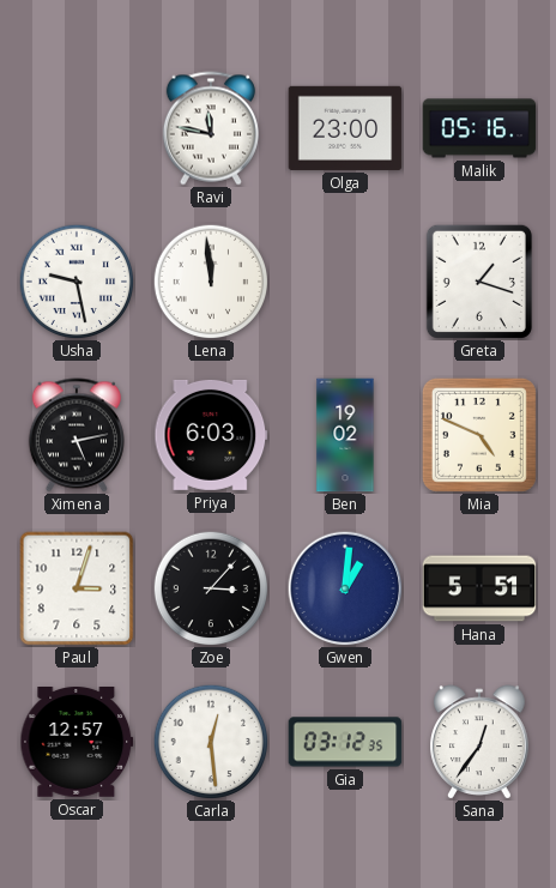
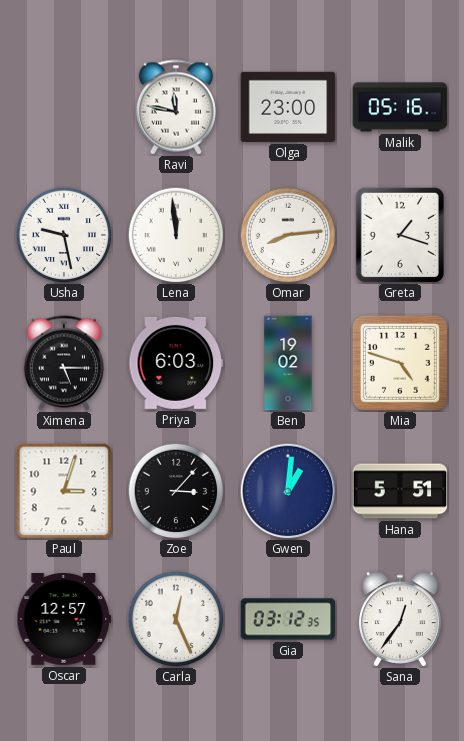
Omar: none -> 8:14 (288, 235)
Ximena: 5:13 -> 5:15 (64, 363)
Mia: 4:49 -> 4:48 (400, 363)
Carla: 12:29 -> 12:26 (176, 619)
